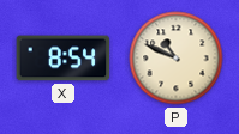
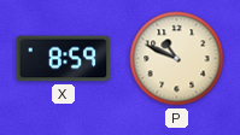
X: 8:54 -> 8:59 (64, 59)
